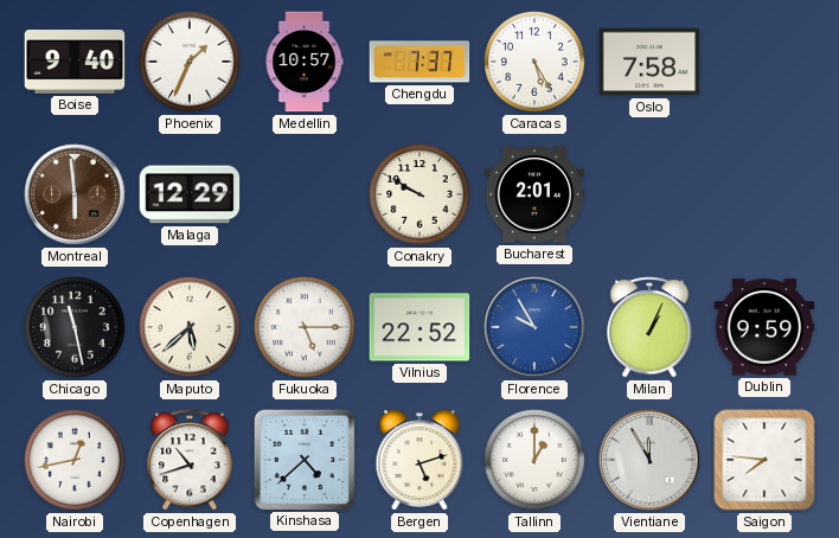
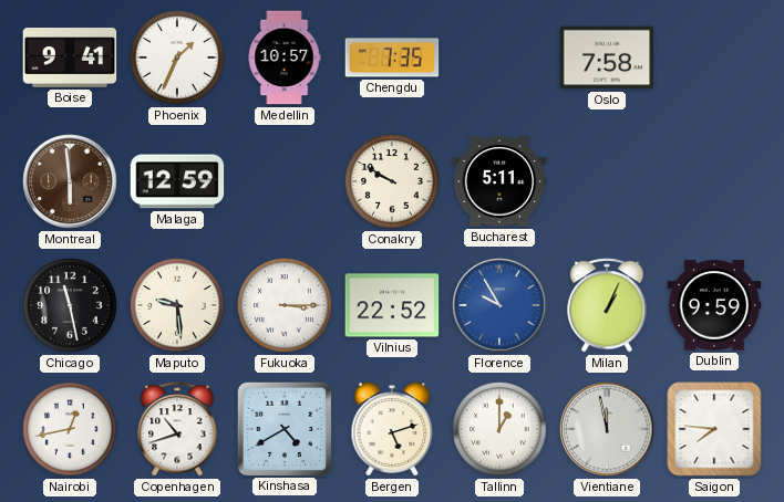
Boise: 9:40 -> 9:41 (70, 59)
Chengdu: 7:37 -> 7:35 (392, 57)
Caracas: 5:25 -> none (534, 62)
Malaga: 12:29 -> 12:59 (177, 181)
Bucharest: 2:01 -> 5:11 (499, 181)
Maputo: 5:38 -> 9:29 (177, 305)
Fukuoka: 5:15 -> 3:15 (285, 305)
Kinshasa: 4:38 -> 4:40 (283, 428)
Vientiane: 11:55 -> 11:58 (607, 429)
